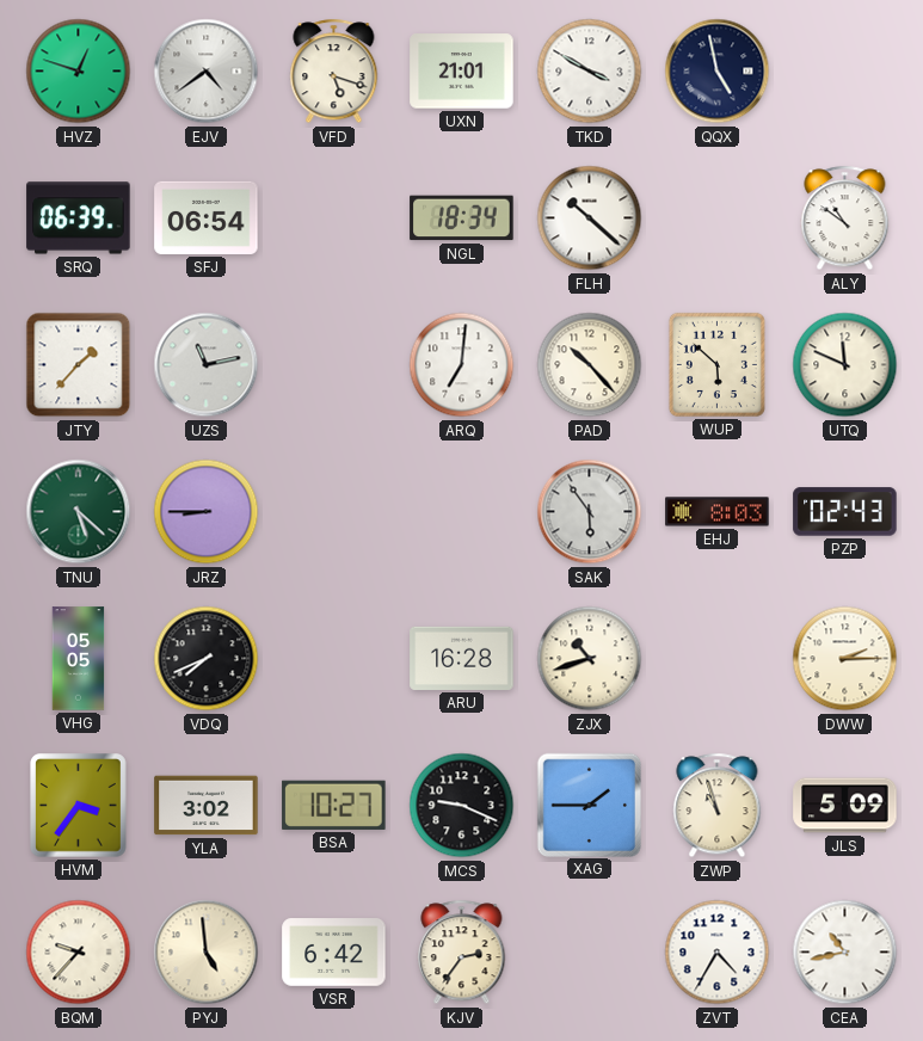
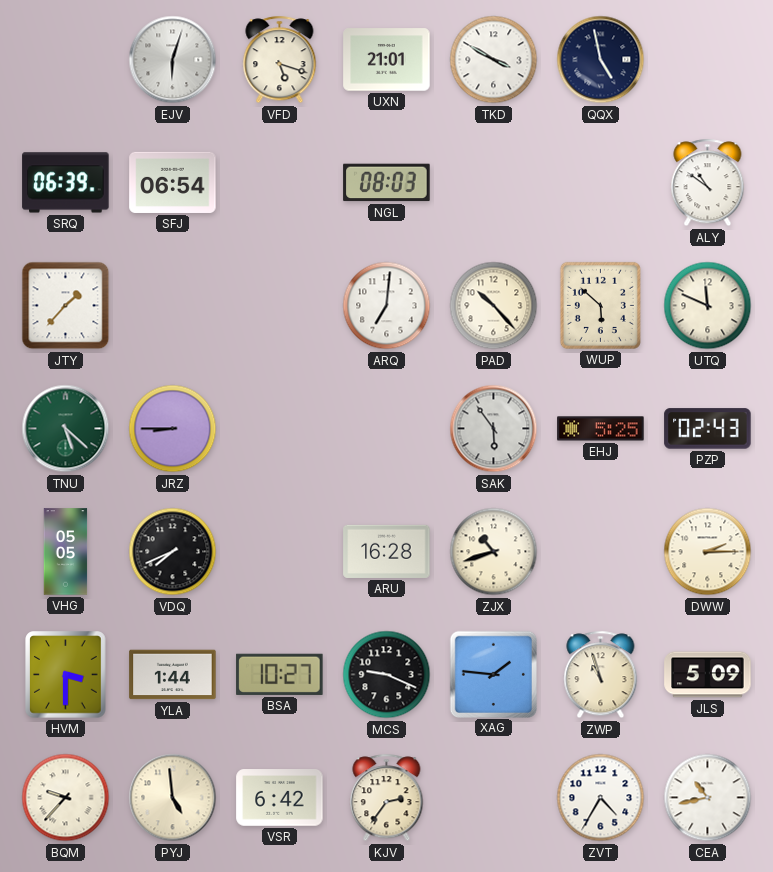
HVZ: 12:48 -> none (79, 72)
EJV: 4:39 -> 6:03 (173, 60)
NGL: 18:34 -> 08:03 (387, 183)
FLH: 10:22 -> none (590, 218)
UZS: 11:13 -> none (207, 365)
EHJ: 8:03 -> 5:25 (601, 429)
HVM: 3:36 -> 3:30 (66, 675)
YLA: 3:02 -> 1:44 (173, 675)
XAG: 1:45 -> 1:46 (493, 674)
